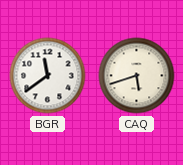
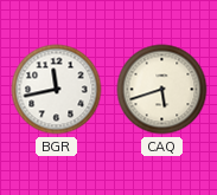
BGR: 11:39 -> 11:43 (57, 90)
